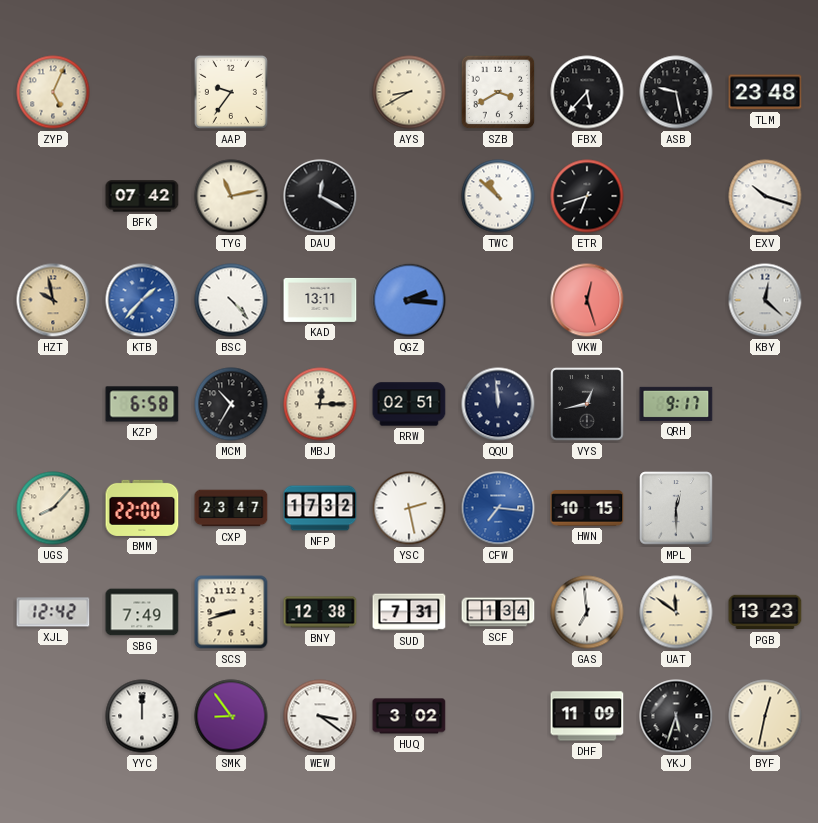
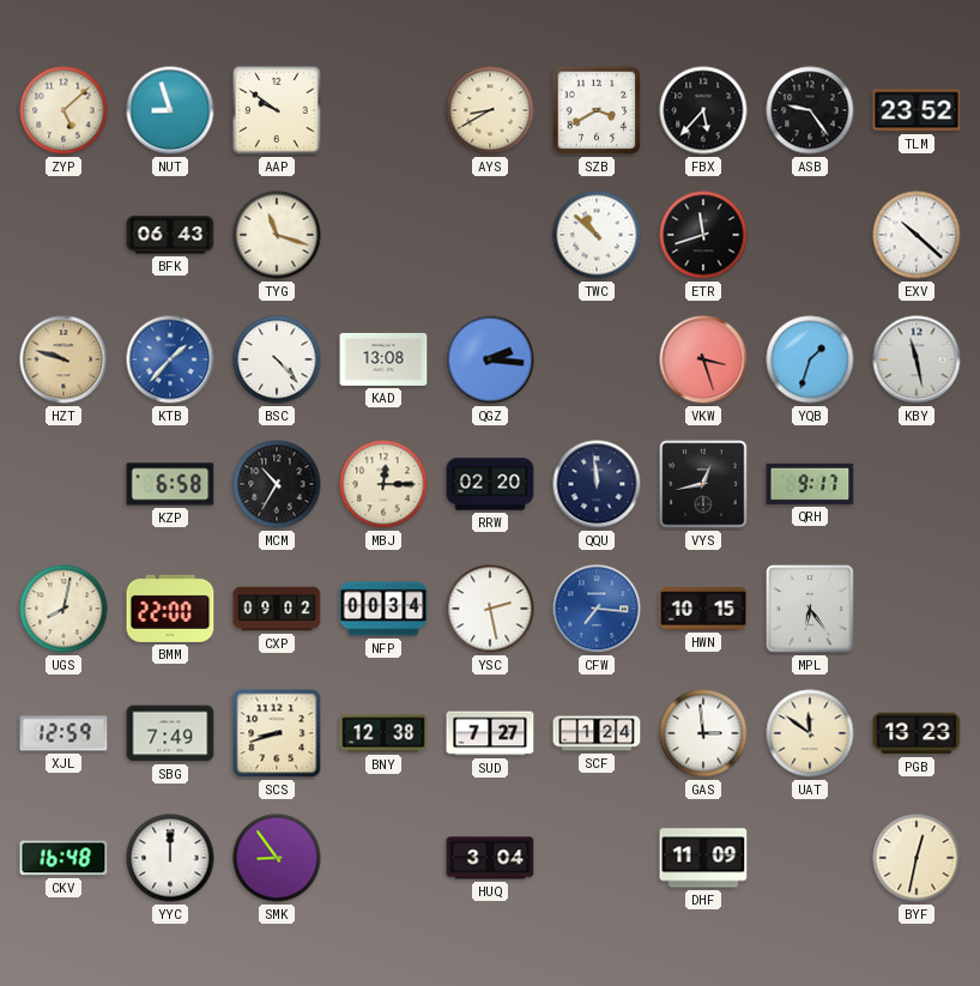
ZYP: 5:04 -> 5:08 (63, 110)
NUT: none -> 8:57 (170, 110)
AAP: 9:36 -> 9:51 (277, 110)
ASB: 9:28 -> 9:24 (810, 110)
TLM: 23:48 -> 23:52 (917, 110)
BFK: 07:42 -> 06:43 (170, 235)
TYG: 11:13 -> 11:18 (277, 235)
DAU: 12:20 -> none (320, 196)
ETR: 6:42 -> 11:42 (703, 235)
EXV: 10:18 -> 10:22 (917, 235)
HZT: 9:58 -> 9:48 (63, 359)
KAD: 13:11 -> 13:08 (383, 359)
VKW: 12:27 -> 3:27 (703, 359)
YQB: none -> 1:33 (810, 359)
KBY: 12:22 -> 11:28 (917, 359)
RRW: 02:51 -> 02:20 (490, 484)
UGS: 8:07 -> 8:02 (63, 609)
CXP: 23:47 -> 09:02 (277, 609)
NFP: 17:32 -> 00:34 (383, 609)
MPL: 12:30 -> 6:24 (810, 609)
XJL: 12:42 -> 12:59 (63, 733)
SUD: 7:31 -> 7:27 (490, 733)
SCF: 1:34 -> 1:24 (597, 733)
GAS: 6:59 -> 2:59 (703, 733)
CKV: none -> 16:48 (63, 858)
WEW: 3:21 -> none (320, 716)
HUQ: 3:02 -> 3:04 (490, 858)
YKJ: 5:33 -> none (676, 716)
